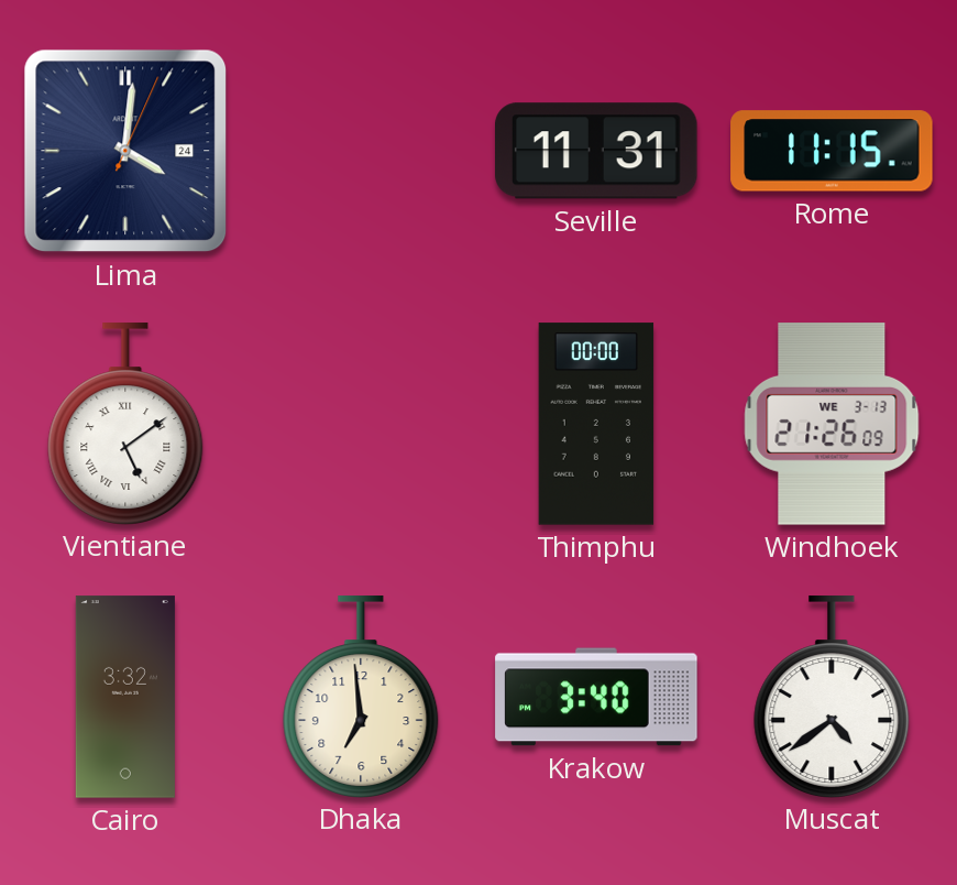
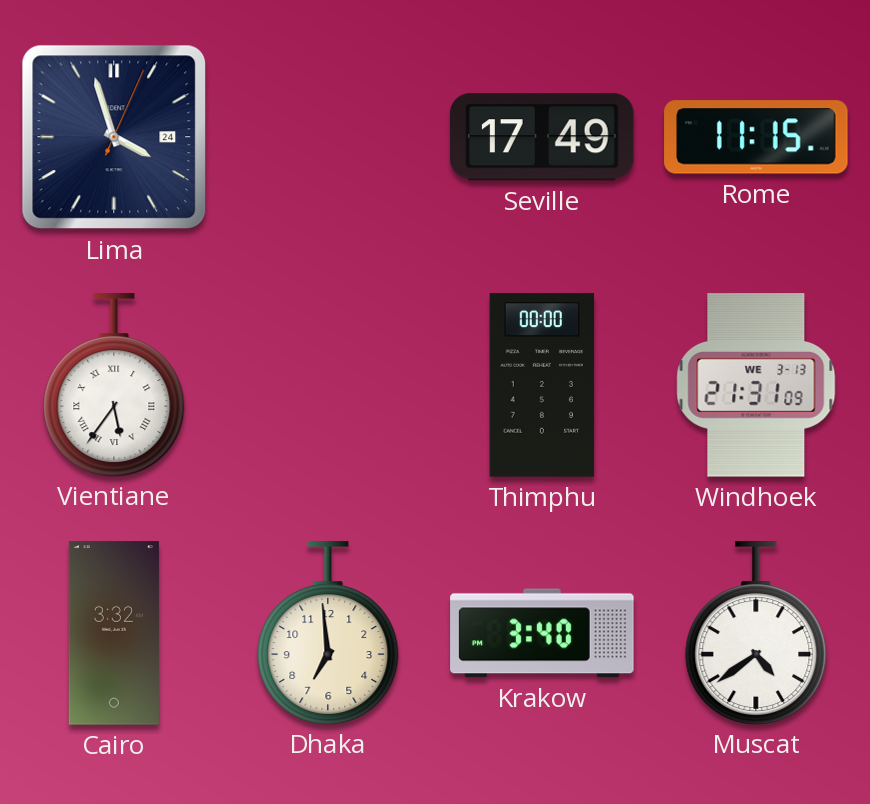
Lima: 4:01 -> 3:57 (114, 137)
Seville: 11:31 -> 17:49 (543, 137)
Vientiane: 5:09 -> 5:36 (114, 385)
Windhoek: 21:26 -> 21:31 (756, 385)
